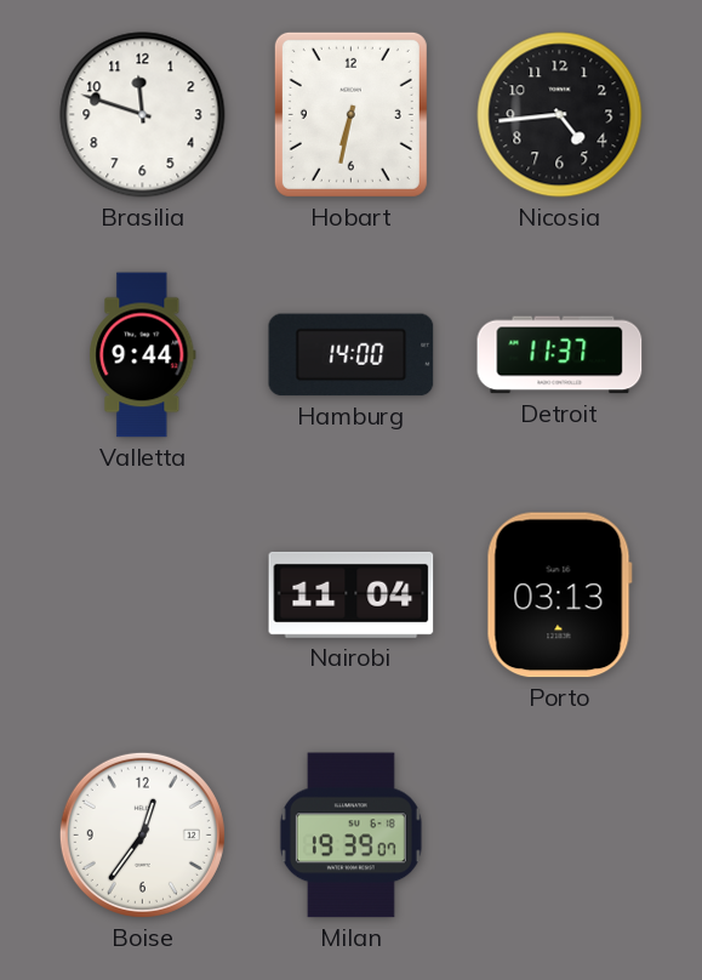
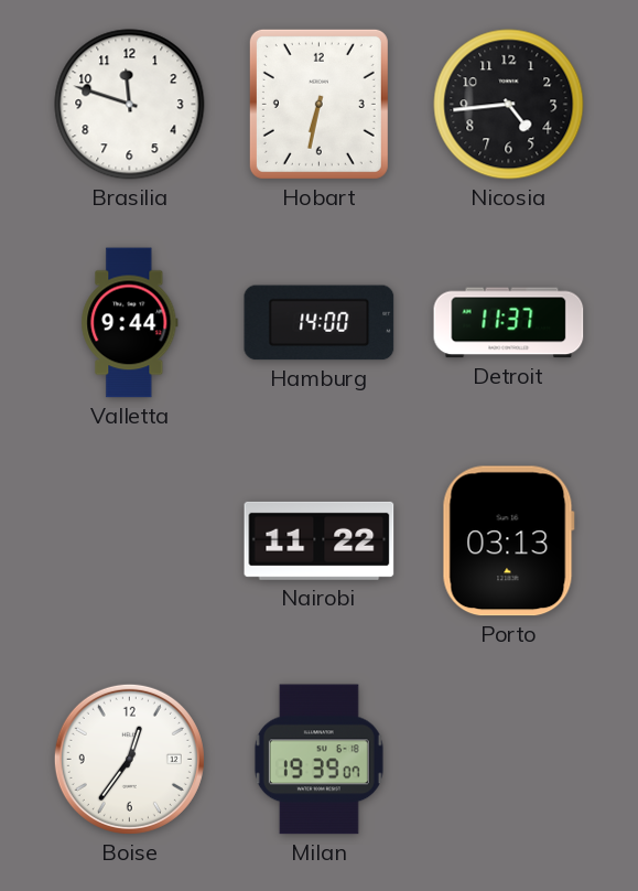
Nairobi: 11:04 -> 11:22 (320, 540)
